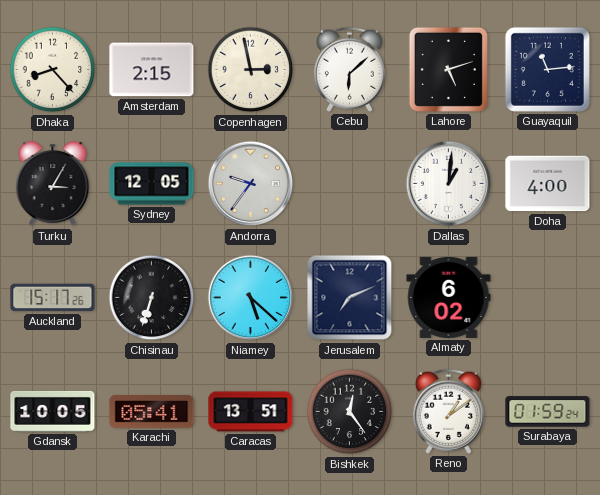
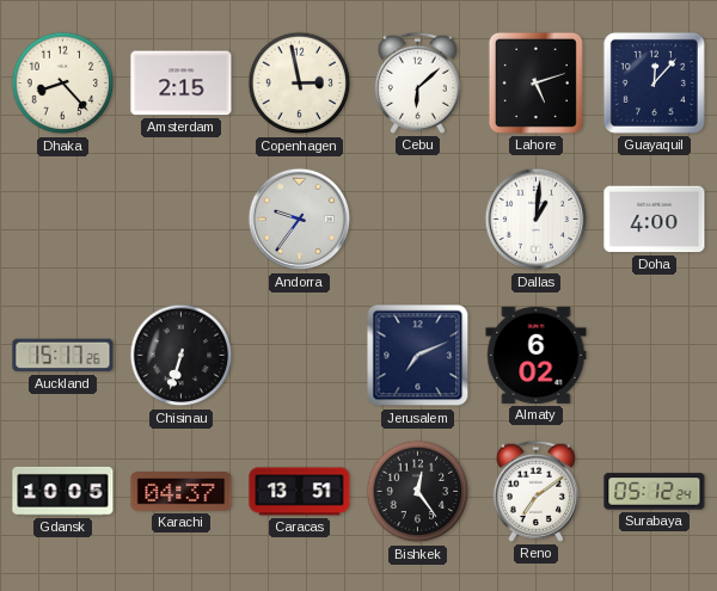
Guayaquil: 11:14 -> 12:07 (654, 82)
Turku: 3:05 -> none (53, 185)
Sydney: 12:05 -> none (152, 184)
Niamey: 5:22 -> none (251, 298)
Karachi: 05:41 -> 04:37 (182, 492)
Reno: 1:09 -> 7:09 (535, 491)
Surabaya: 01:59 -> 05:12 (655, 492)
